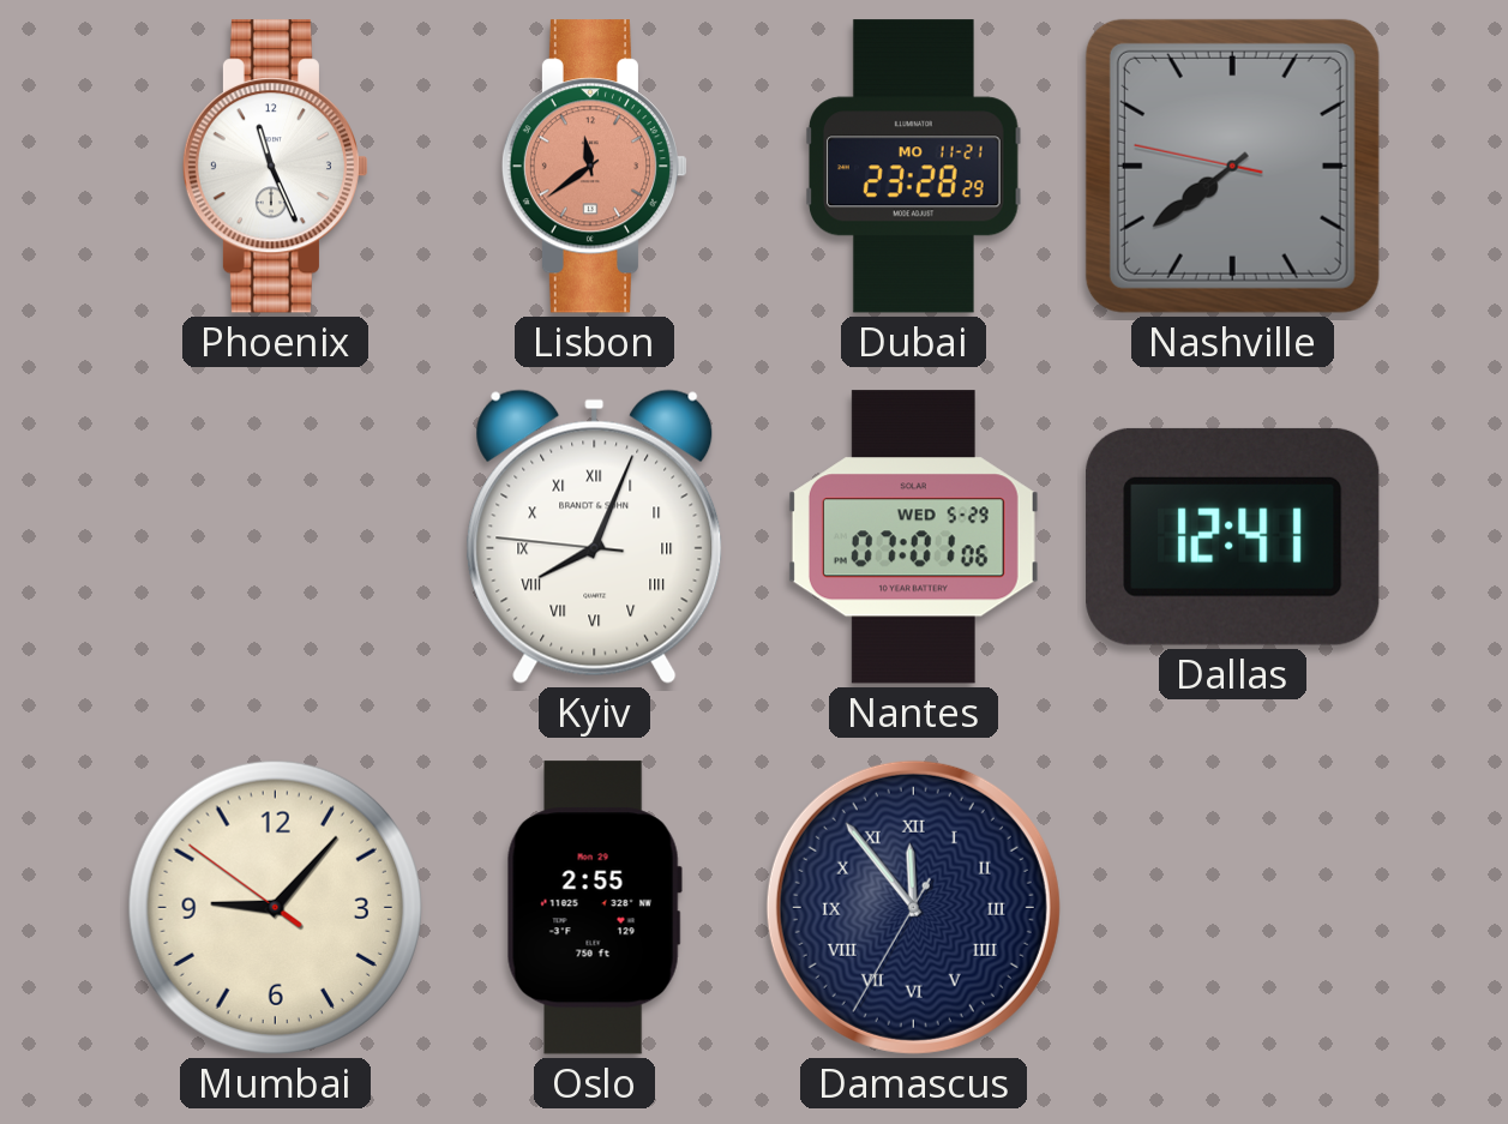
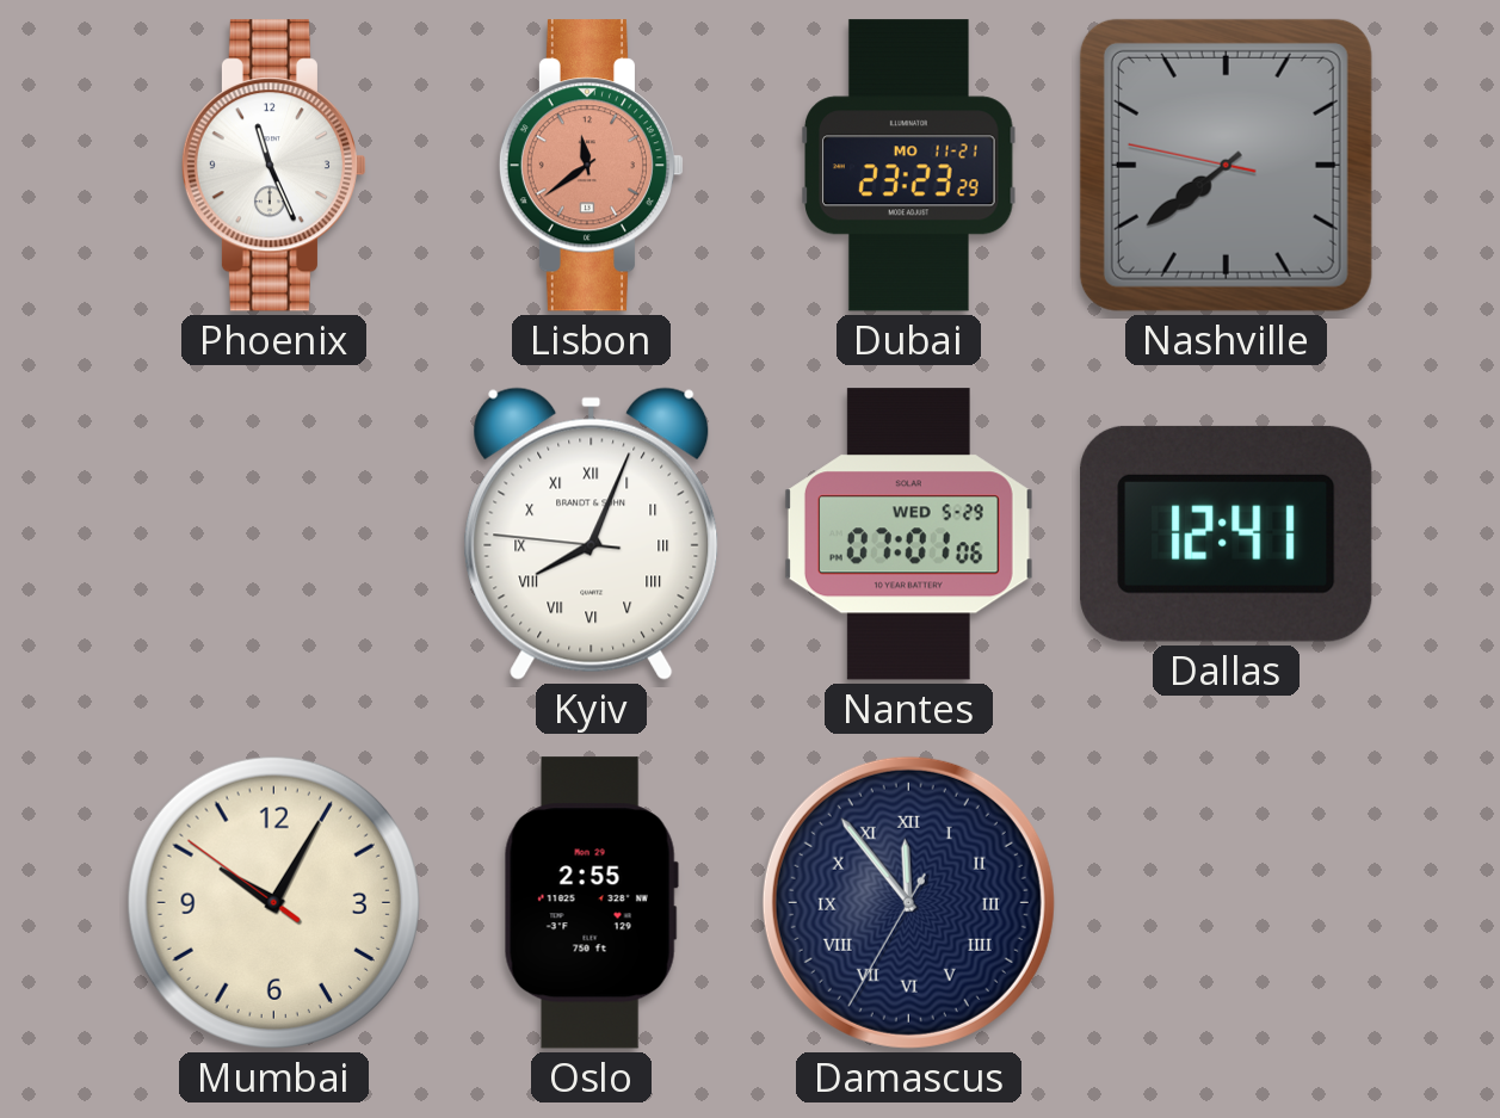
Dubai: 23:28 -> 23:23 (909, 166)
Mumbai: 9:06 -> 10:04 (273, 902)
